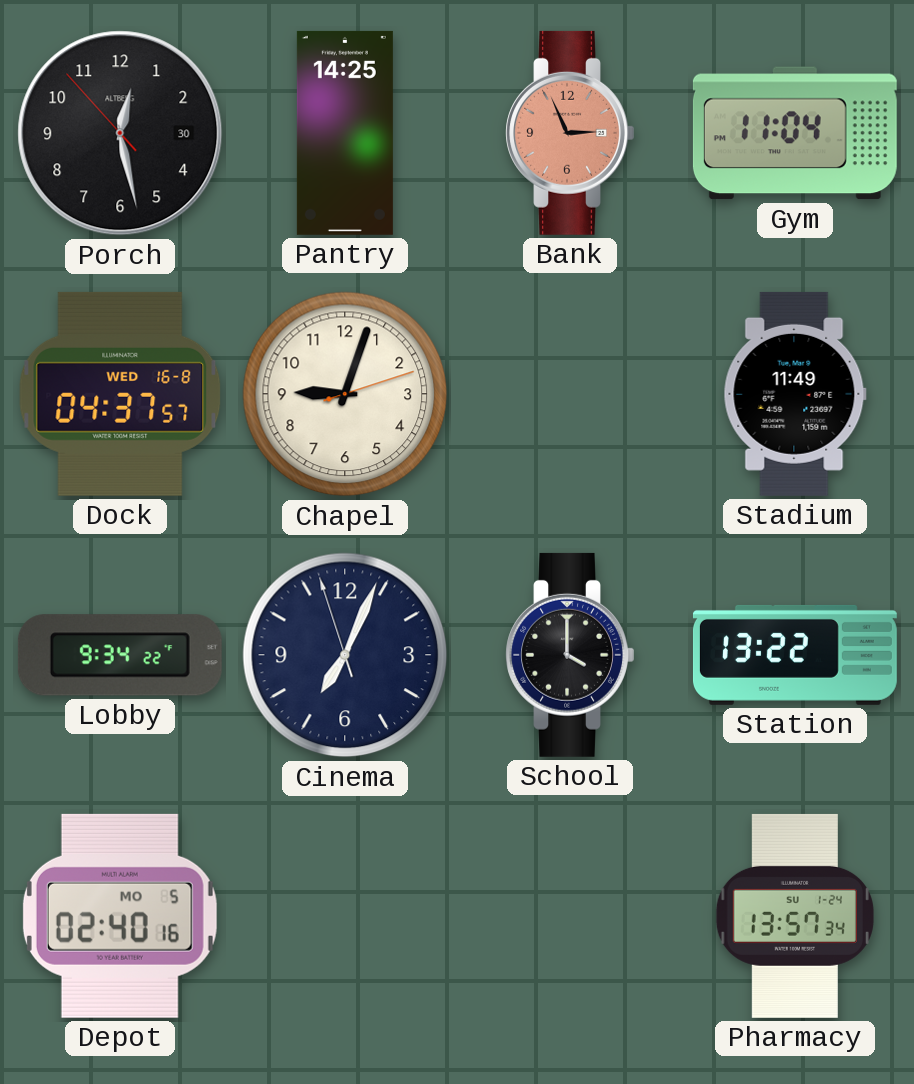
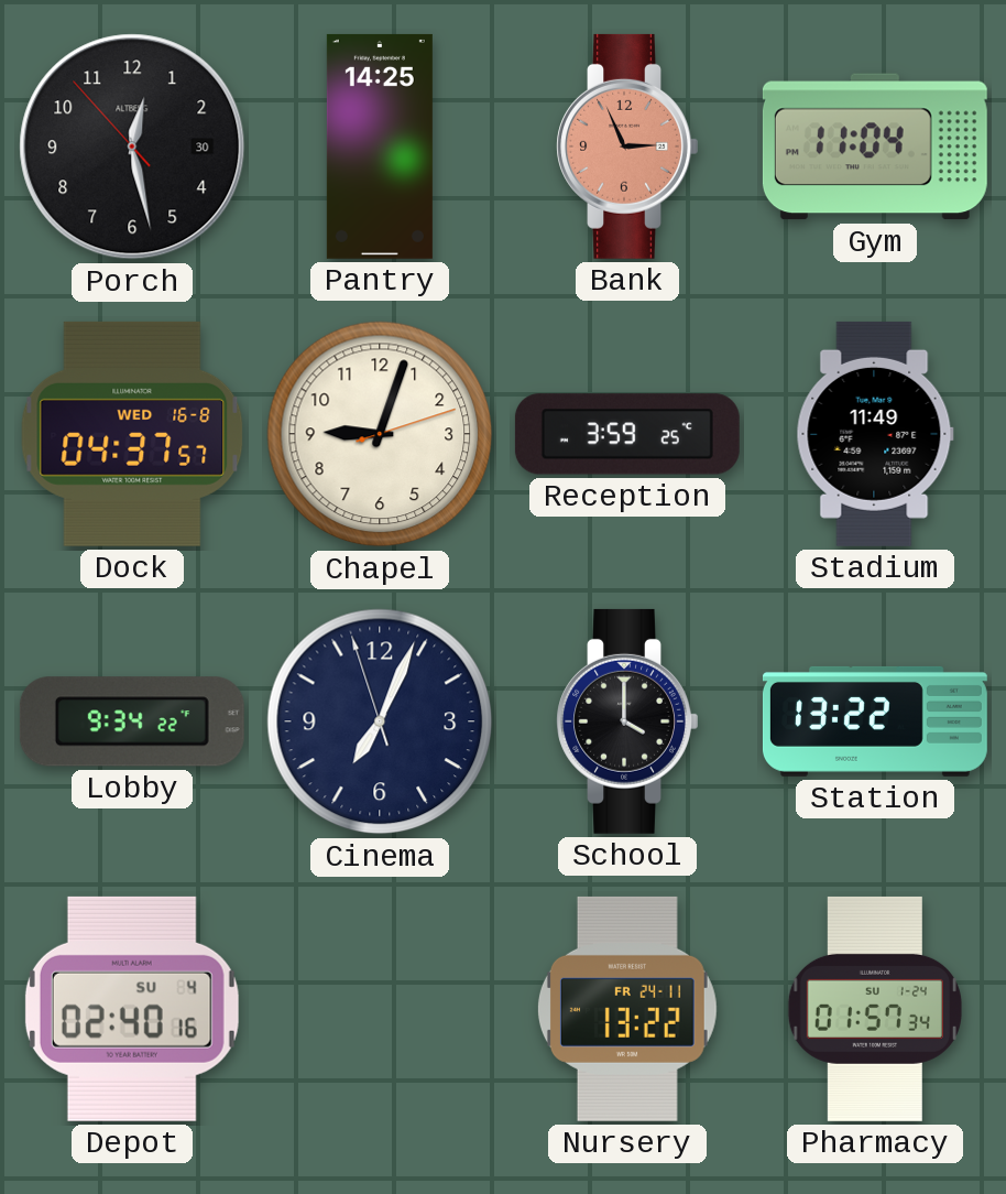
Reception: none -> 3:59 (627, 434)
Depot date: MO 5 -> SU 4 (132, 1009)
Nursery: none -> 13:22 (627, 1009)
Pharmacy: 13:57 -> 01:57 (875, 1009)
